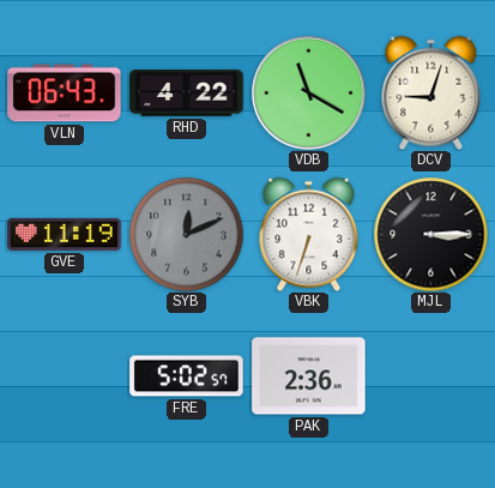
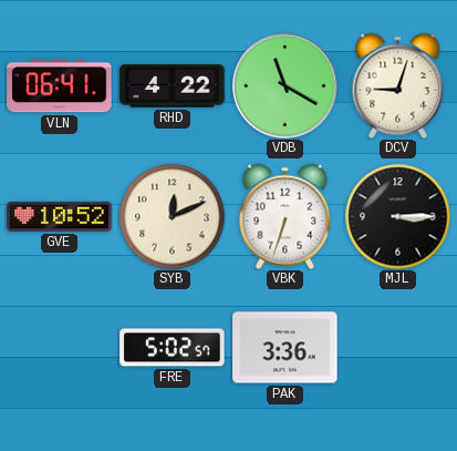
VLN: 06:43 -> 06:41 (60, 86)
GVE: 11:19 -> 10:52 (60, 216)
SYB dial: grey -> cream (172, 216)
PAK: 2:36 -> 3:36 (285, 348)
